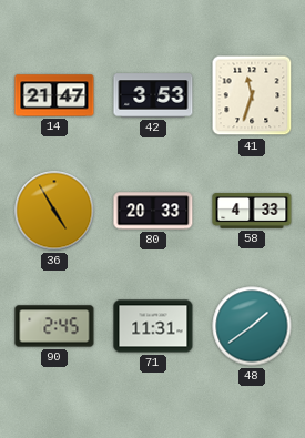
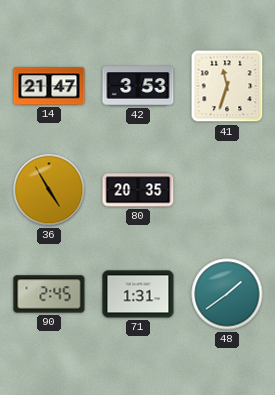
80: 20:33 -> 20:35 (138, 190)
58: 4:33 -> none (252, 212)
71: 11:31 -> 1:31 (138, 294)
